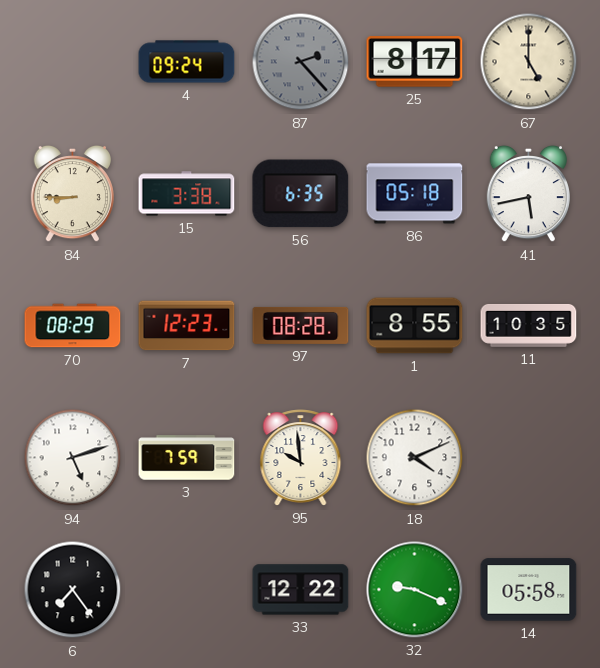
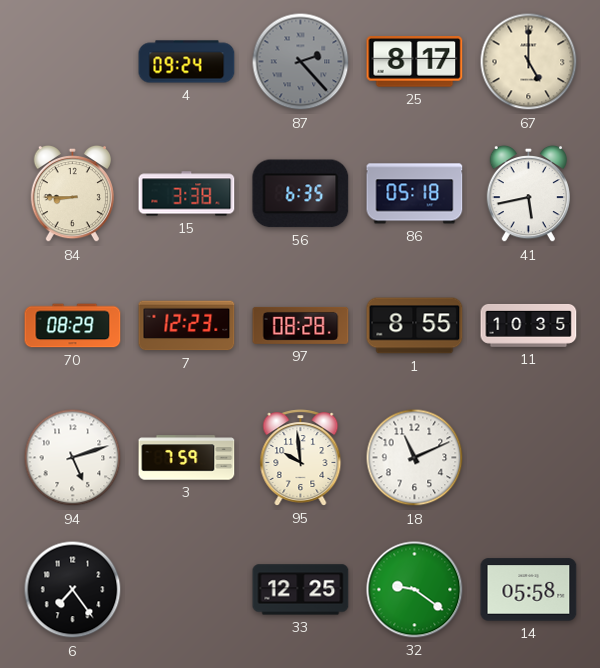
18: 4:11 -> 11:11 (415, 458)
33: 12:22 -> 12:25 (301, 590)
32: 9:19 -> 9:21 (415, 590)
